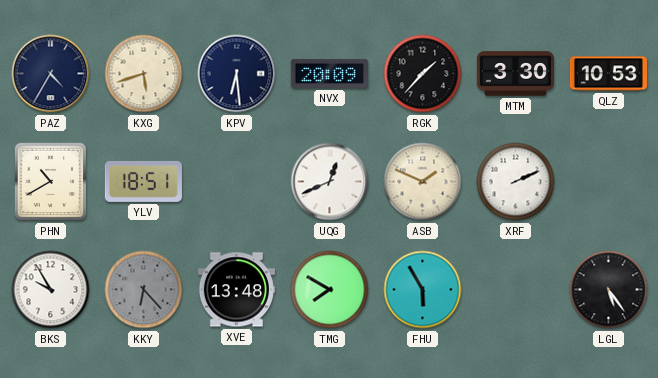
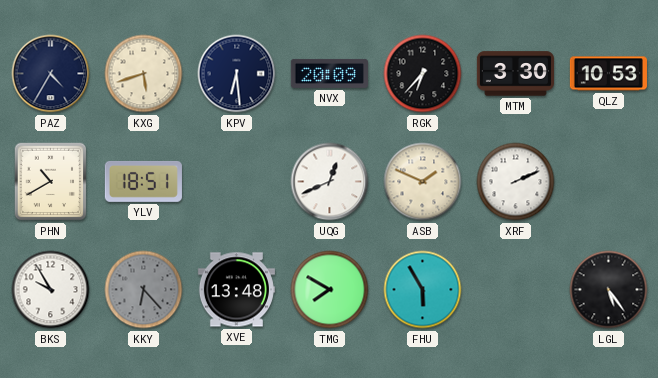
RGK: 1:37 -> 6:37 (423, 74)
